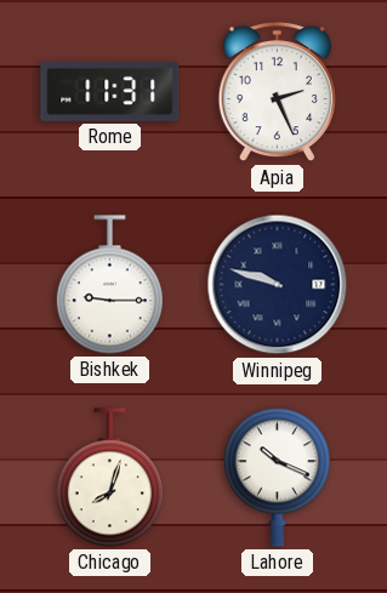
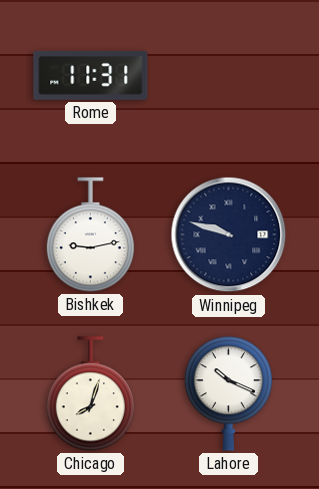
Apia: 2:26 -> none (277, 92)
Bishkek: 9:15 -> 9:13 (90, 235)
